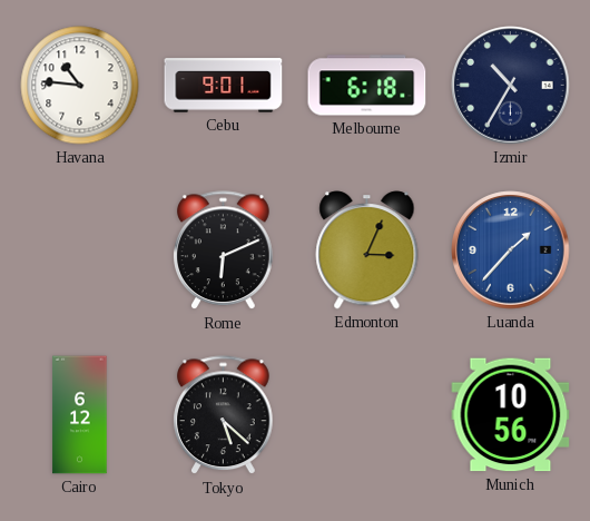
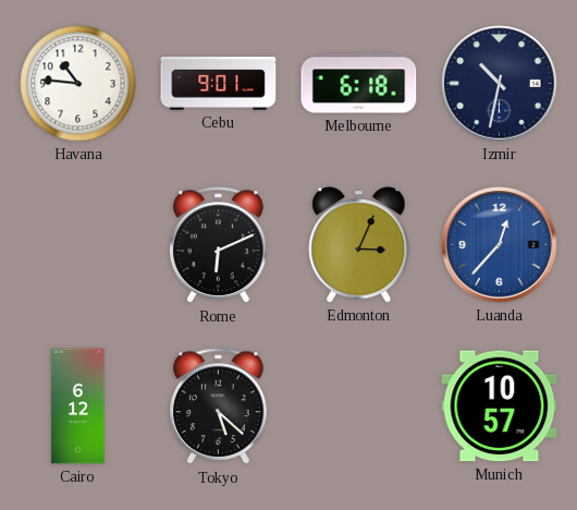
Izmir: 10:35 -> 10:32 (500, 84)
Luanda: 1:37 -> 12:37 (500, 245)
Munich: 10:56 -> 10:57 (500, 406)
